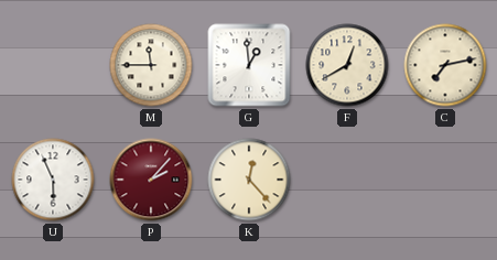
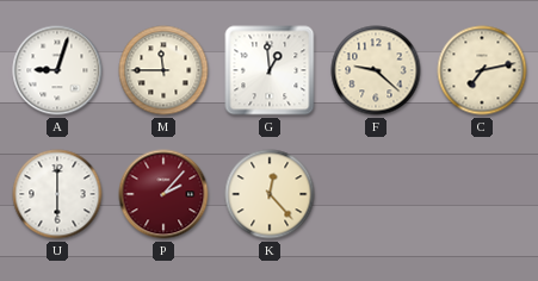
A: none -> 9:03 (57, 70)
F: 12:40 -> 9:22 (376, 70)
U: 5:56 -> 6:00 (57, 194)
